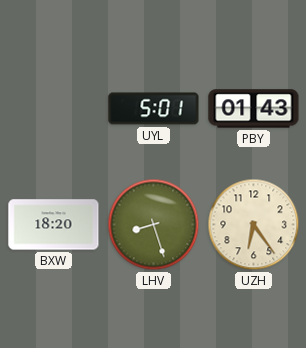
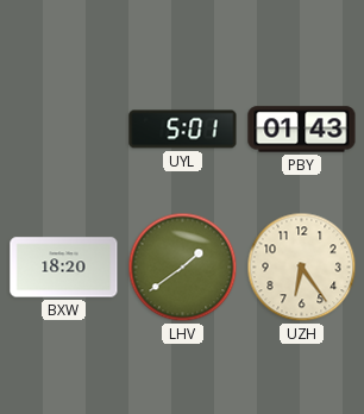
LHV: 8:27 -> 1:39 (183, 268)
